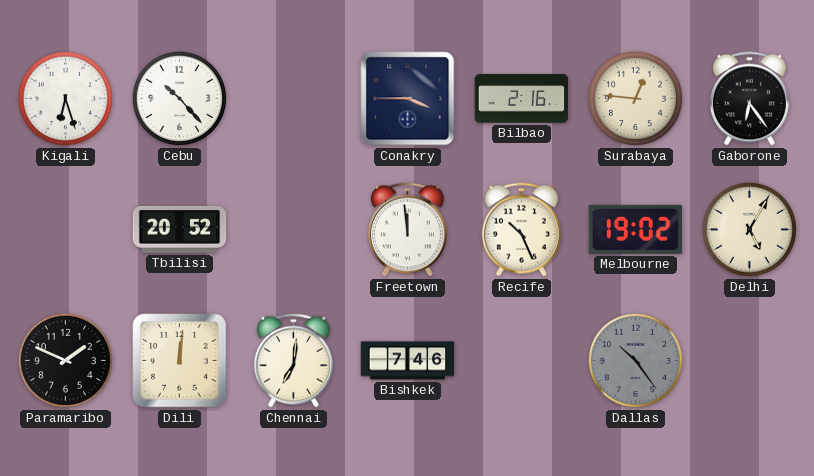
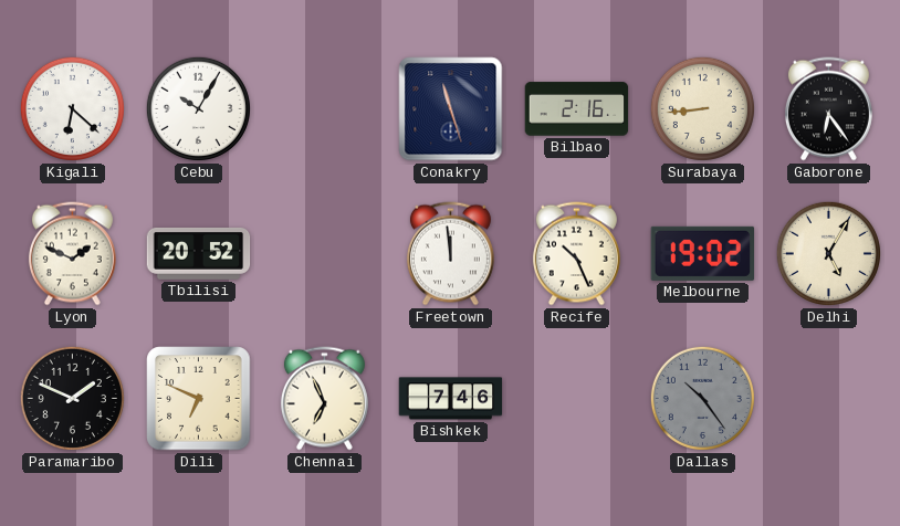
Kigali: 6:27 -> 6:22 (72, 108)
Cebu: 10:23 -> 10:05 (198, 108)
Conakry: 3:45 -> 11:27 (451, 109)
Surabaya: 12:46 -> 8:44 (702, 108)
Lyon: none -> 1:49 (72, 254)
Dili: 12:01 -> 6:49 (199, 399)
Chennai: 7:01 -> 6:56 (324, 399)
